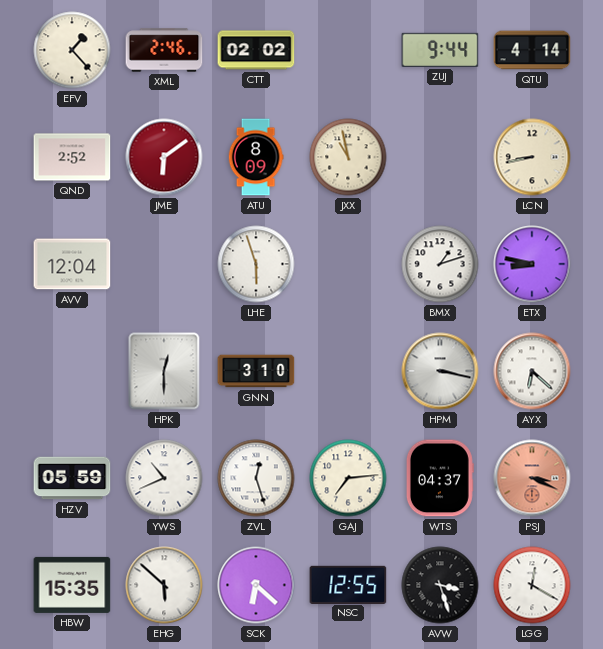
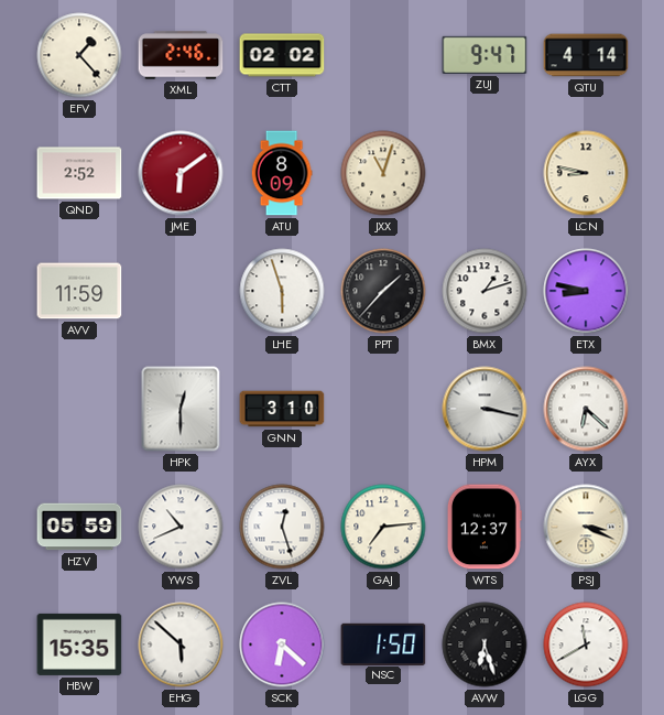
ZUJ: 9:44 -> 9:47 (485, 55)
JXX: 10:58 -> 11:03 (383, 173)
LCN: 8:43 -> 8:47 (586, 173)
AVV: 12:04 -> 11:59 (79, 291)
PPT: none -> 1:37 (383, 291)
WTS: 04:37 -> 12:37 (485, 527)
PSJ dial: salmon -> cream (586, 527)
NSC: 12:55 -> 1:50 (383, 643)
AVW: 3:27 -> 6:27 (485, 644)
LGG: 12:20 -> 11:40 (586, 644)
